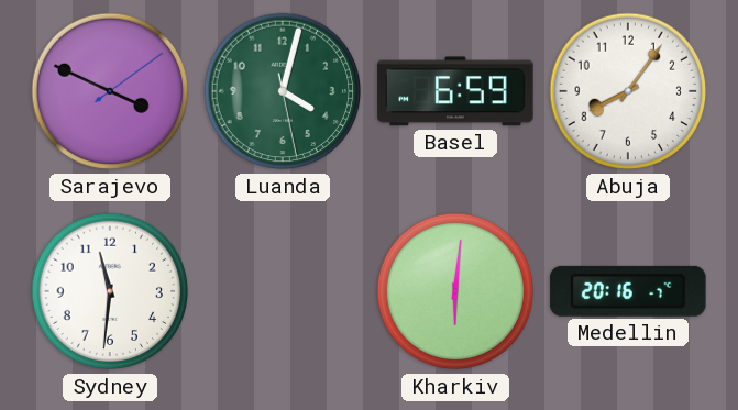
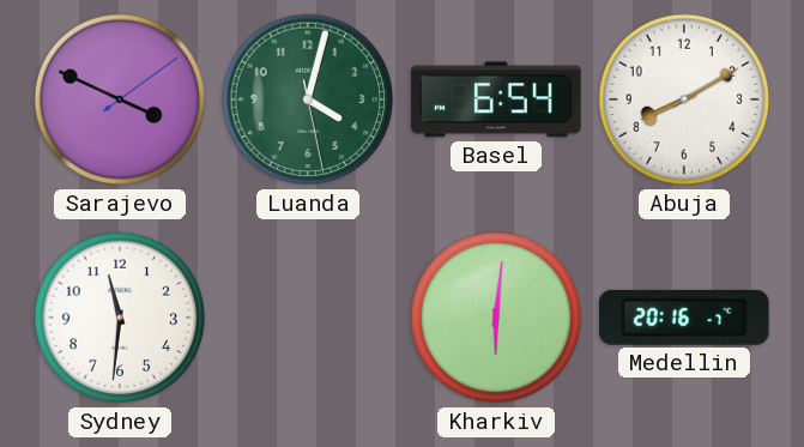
Basel: 6:59 -> 6:54 (496, 99)
Abuja: 8:06 -> 8:10 (684, 99)
